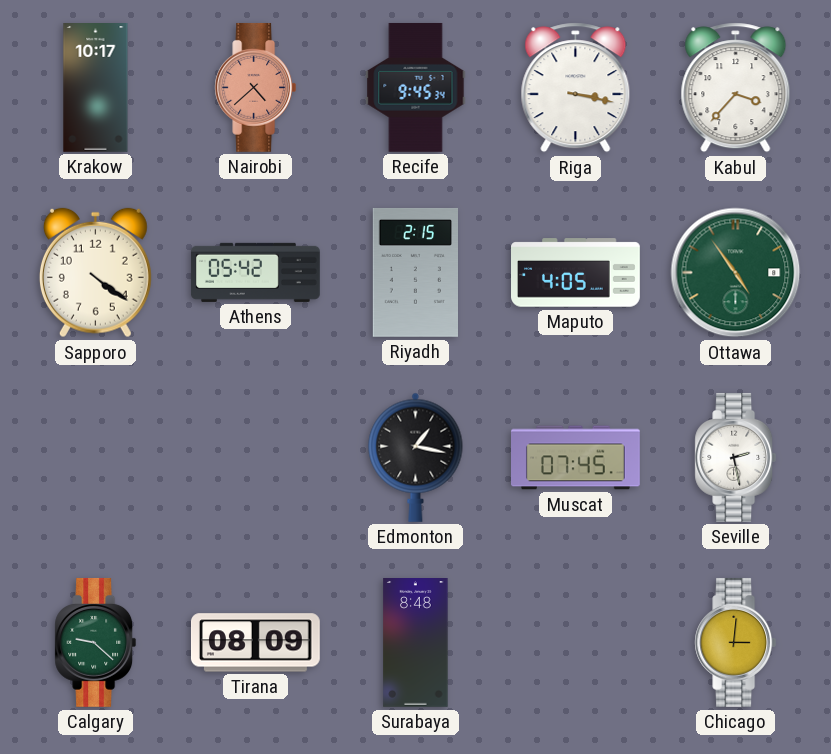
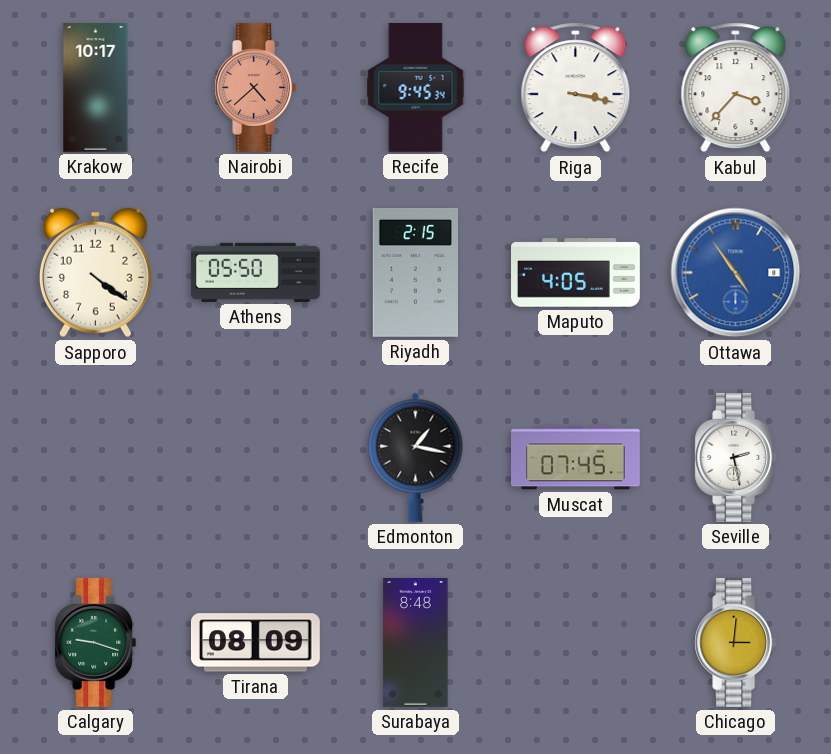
Athens: 05:42 -> 05:50 (255, 272)
Ottawa dial: green -> blue (736, 273)
Calgary: 9:22 -> 9:18 (96, 642)
